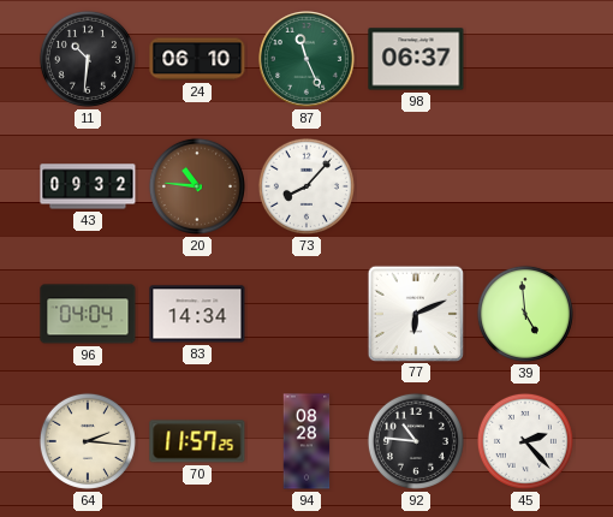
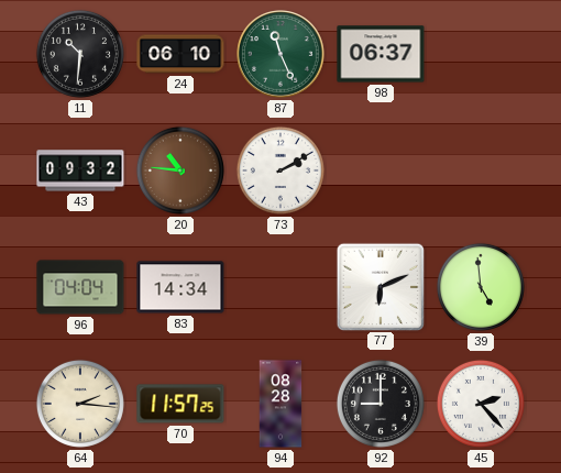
73: 8:07 -> 2:10 (280, 170)
92: 10:46 -> 9:00 (381, 404)
